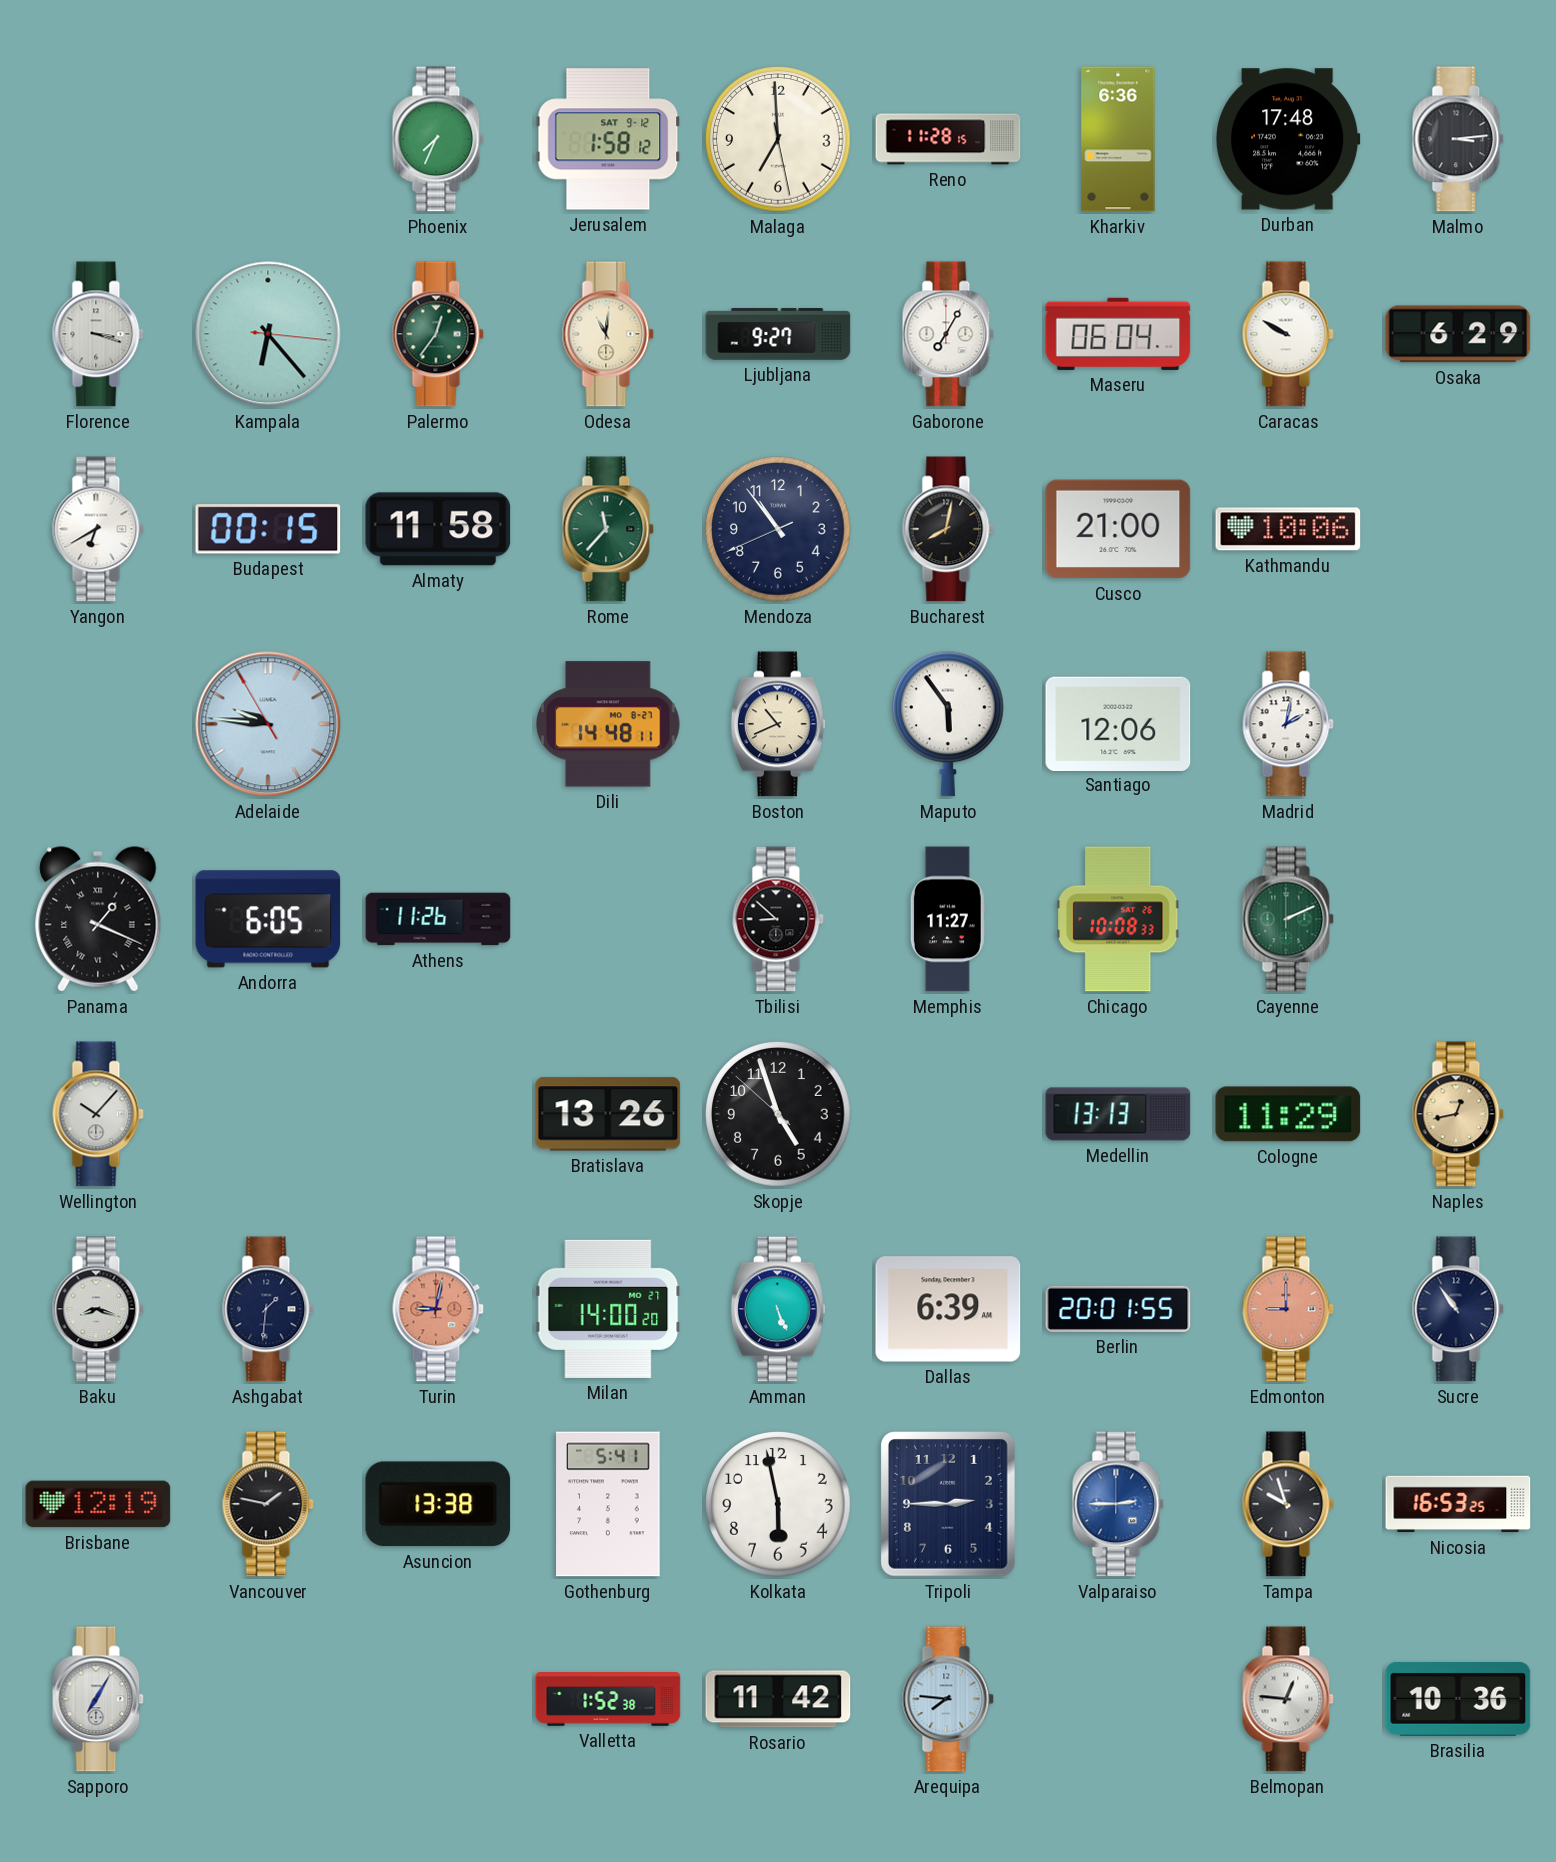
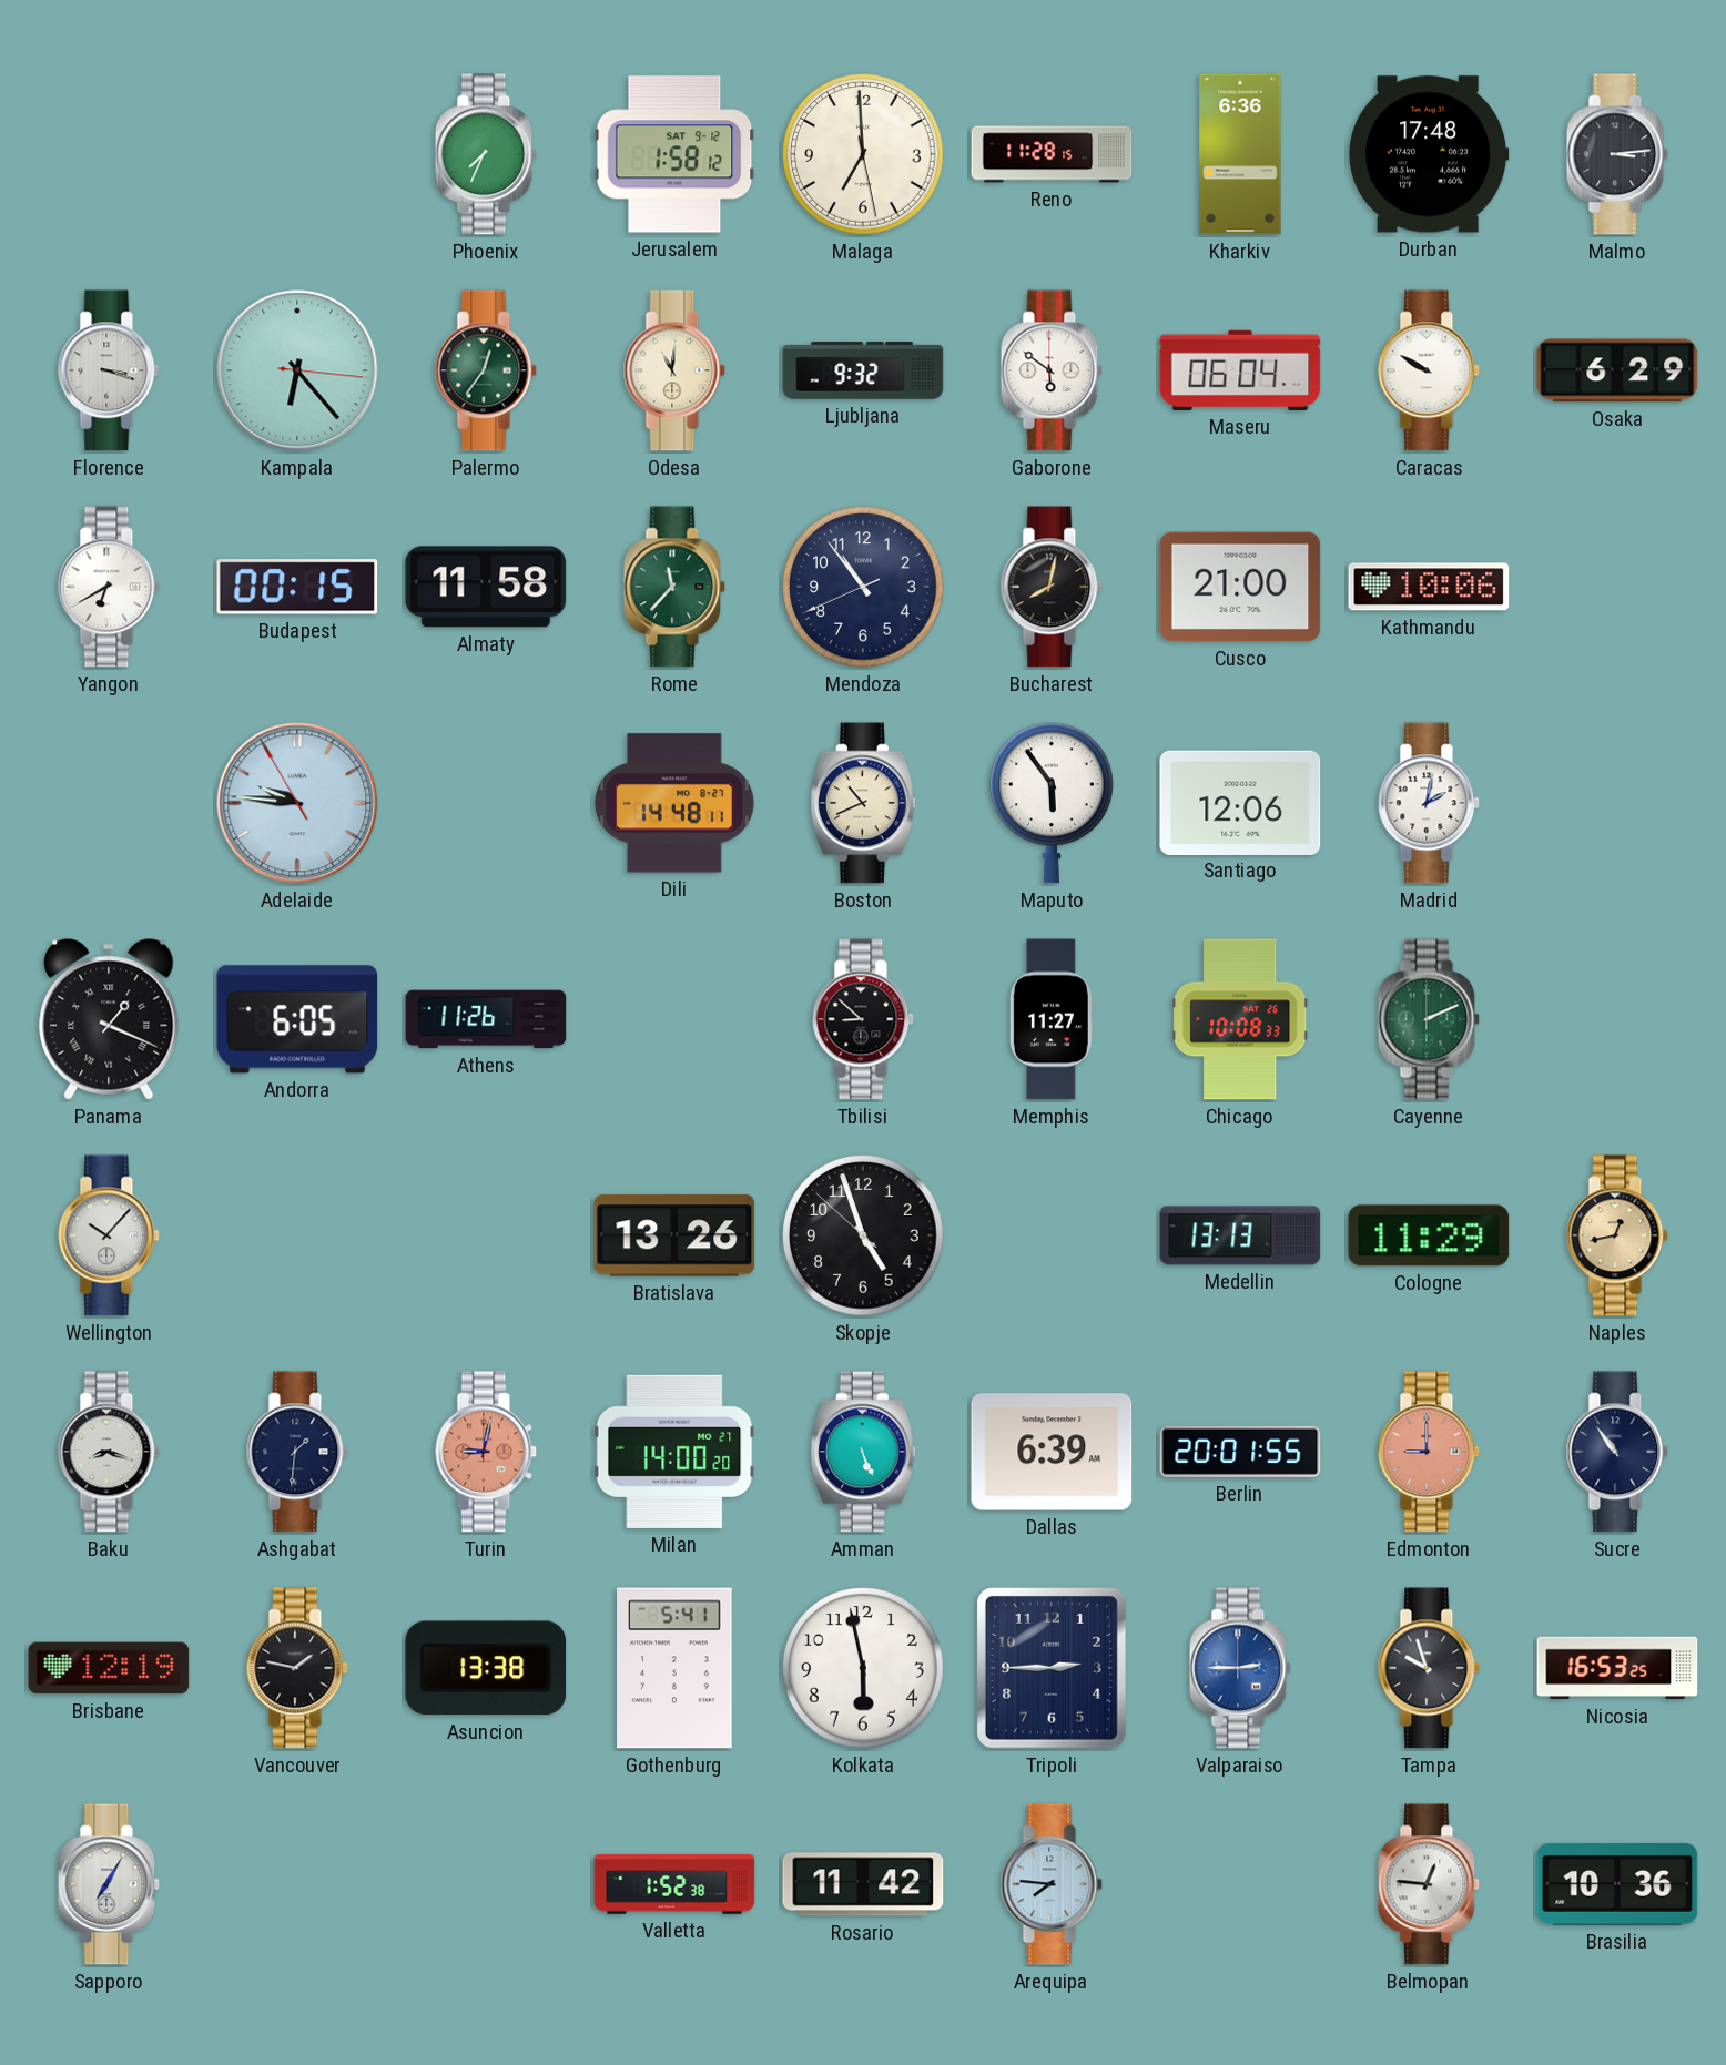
Ljubljana: 9:27 -> 9:32 (863, 370)
Gaborone: 7:05 -> 5:51 (1052, 370)
